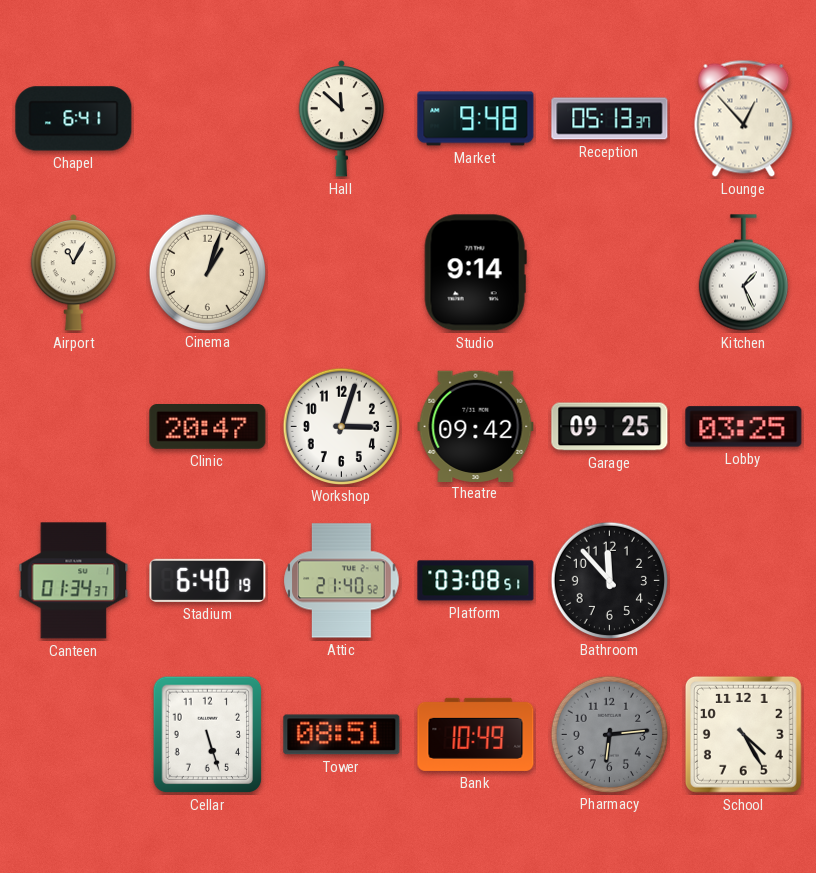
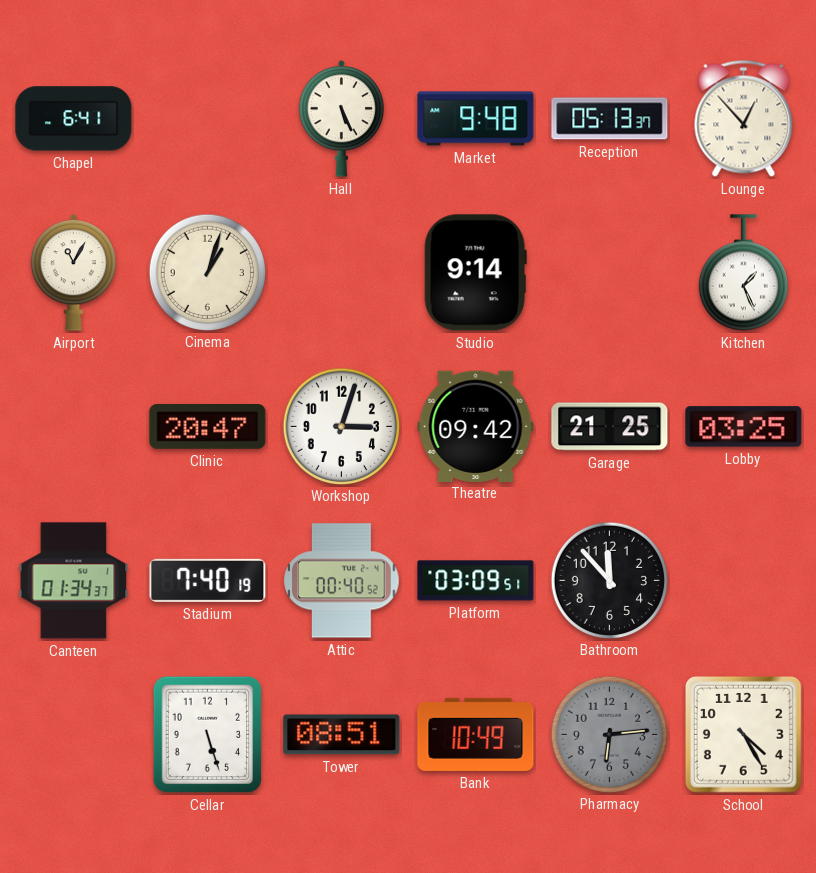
Hall: 11:52 -> 5:26 (342, 119)
Garage: 09:25 -> 21:25 (610, 427)
Stadium: 6:40 -> 7:40 (208, 580)
Attic: 21:40 -> 00:40 (342, 581)
Platform: 03:08 -> 03:09 (476, 581)
